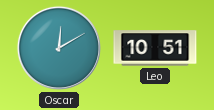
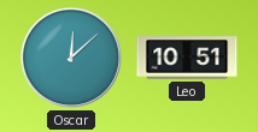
Oscar: 12:10 -> 12:08 (71, 58)
